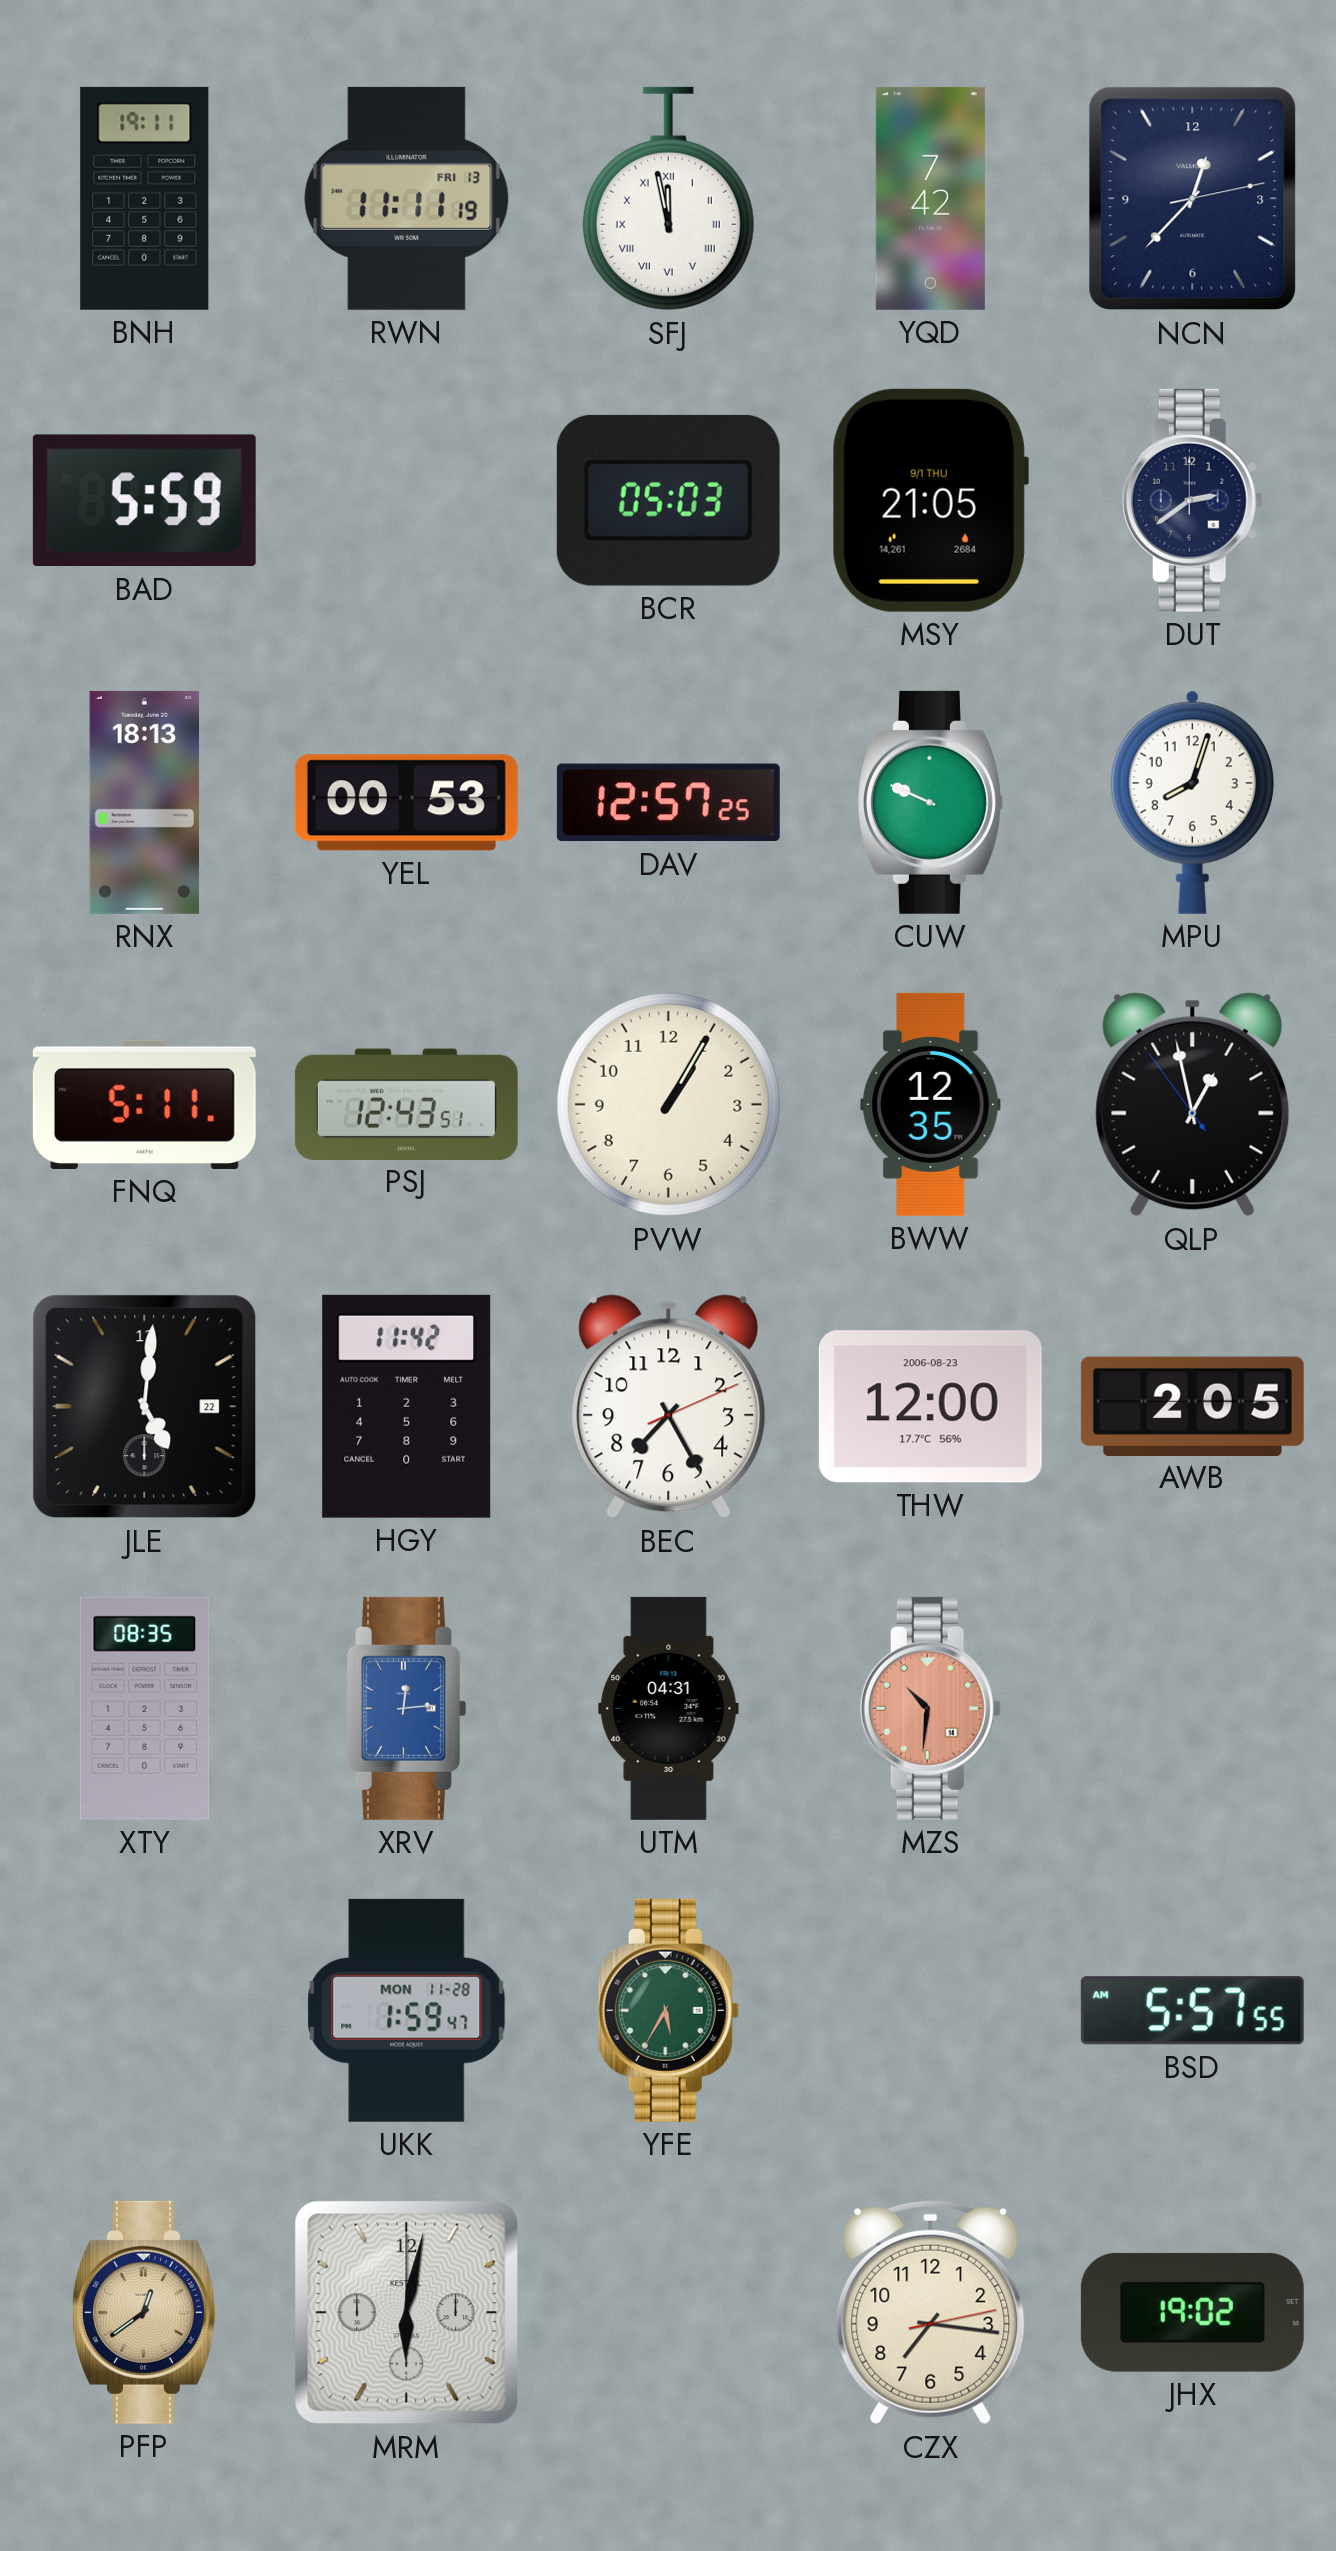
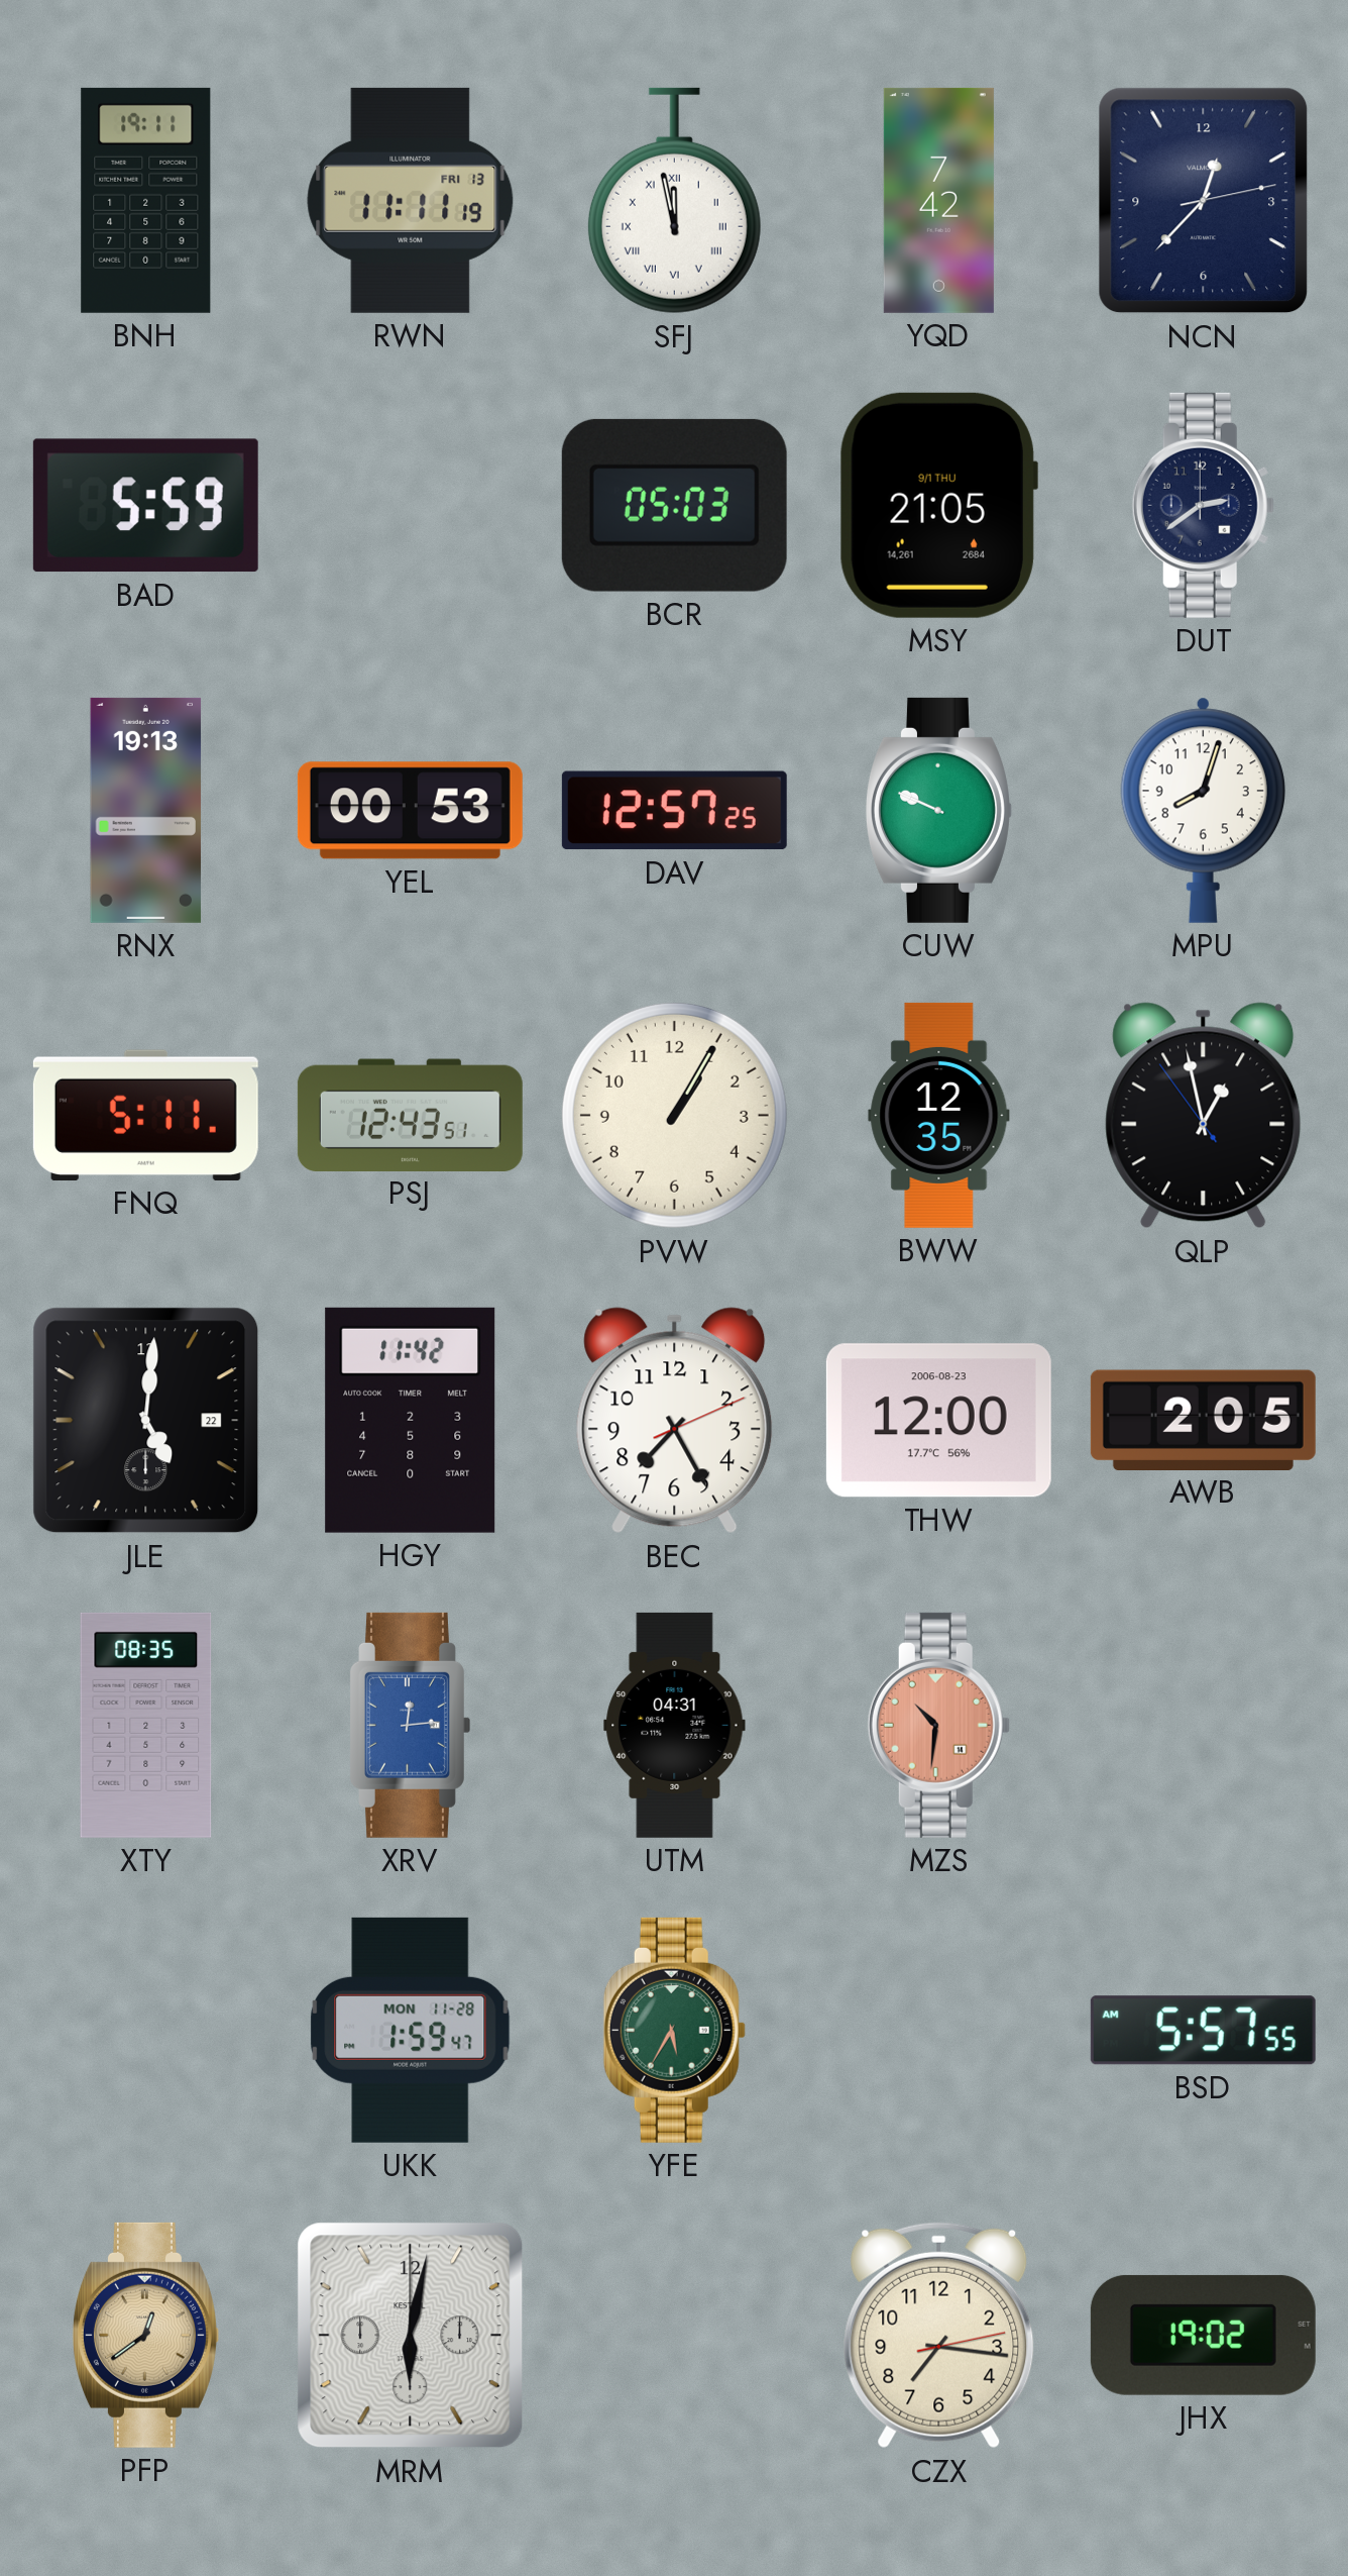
RNX: 18:13 -> 19:13 (146, 810)
